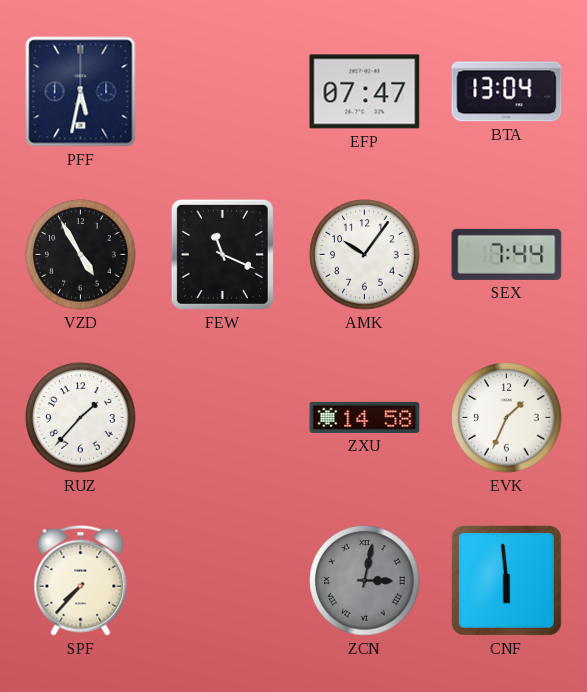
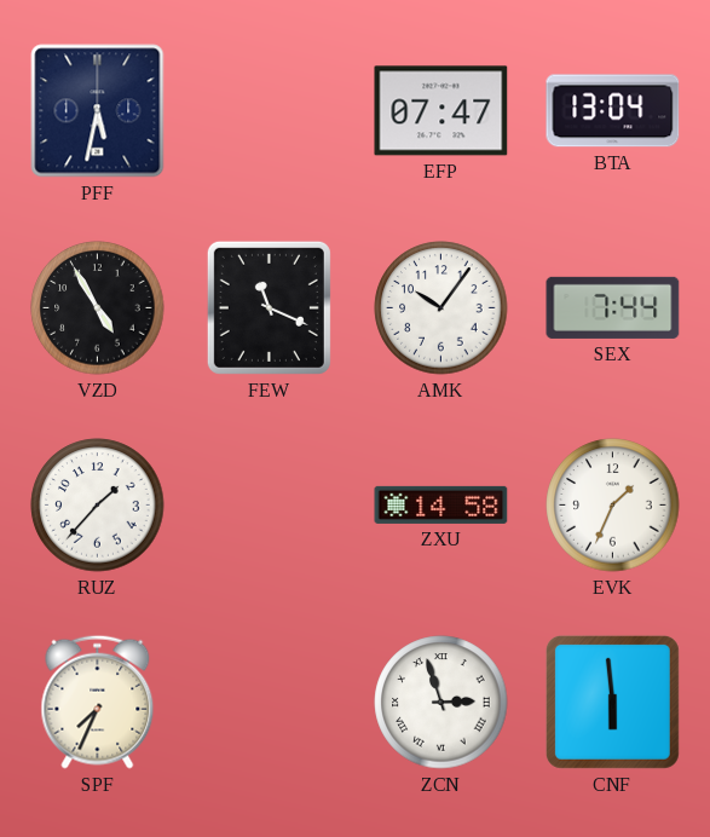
SPF: 7:37 -> 7:34 (98, 702)
ZCN: 3:02 -> 2:57 (441, 703)
ZCN dial: grey -> white (441, 703)
